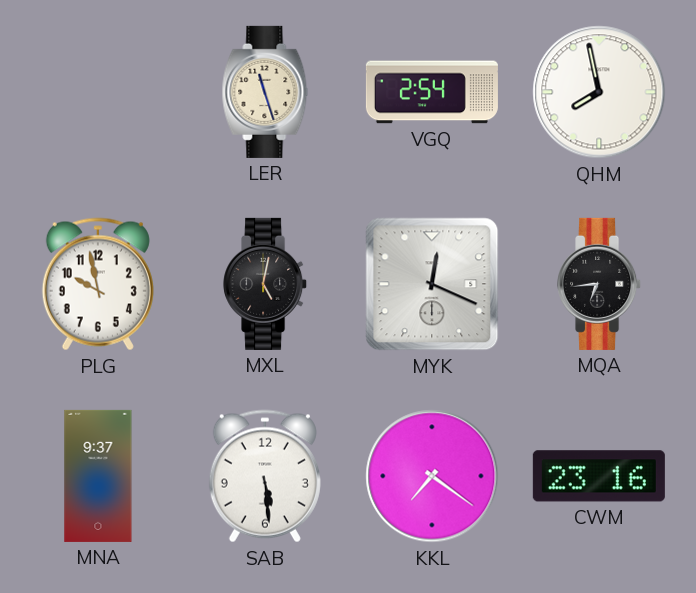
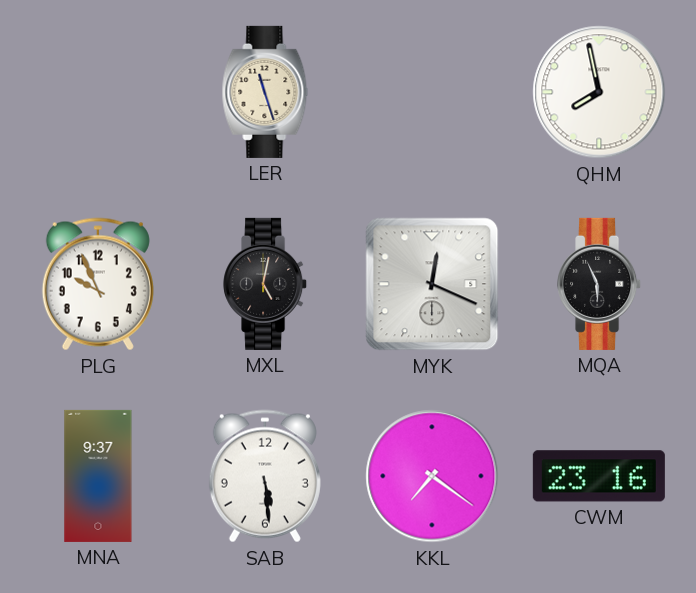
VGQ: 2:54 -> none (432, 92)
PLG: 9:58 -> 9:56 (98, 284)
MQA: 6:44 -> 5:56 (600, 284)
